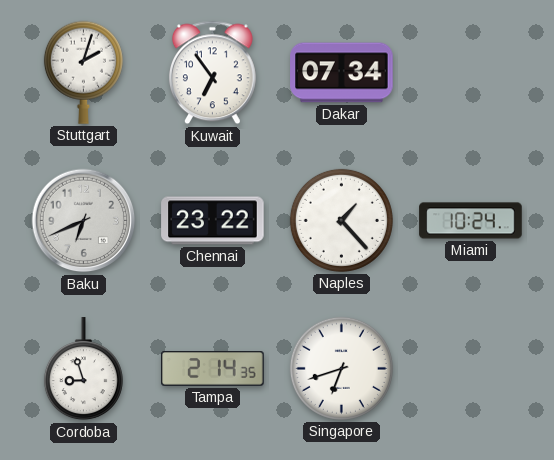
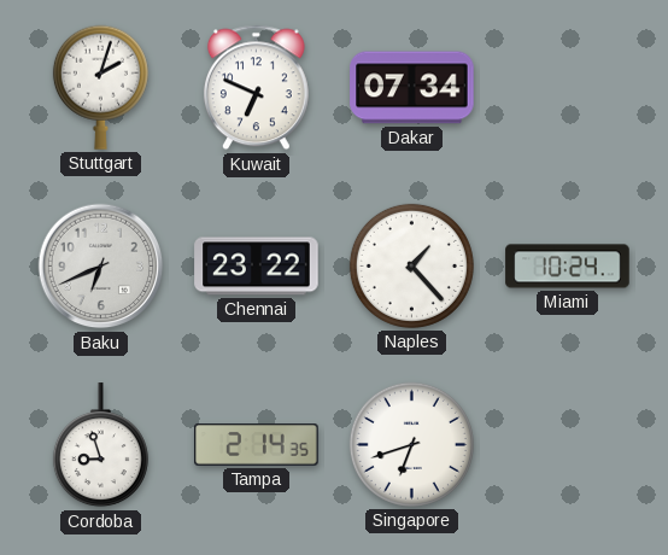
Kuwait: 6:54 -> 6:49 (256, 88)
